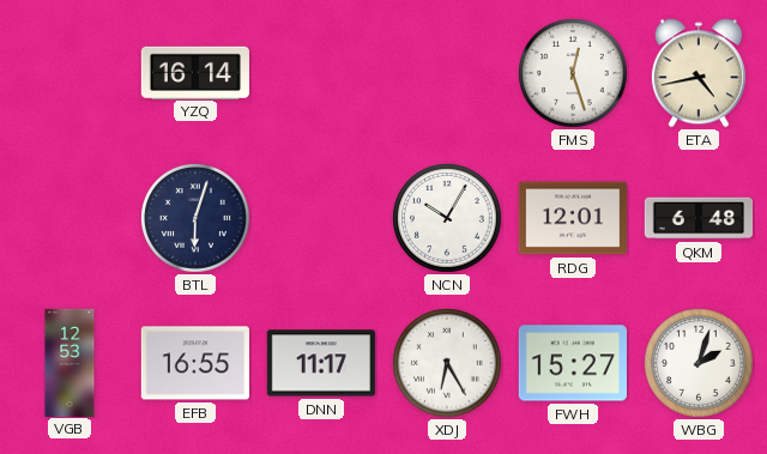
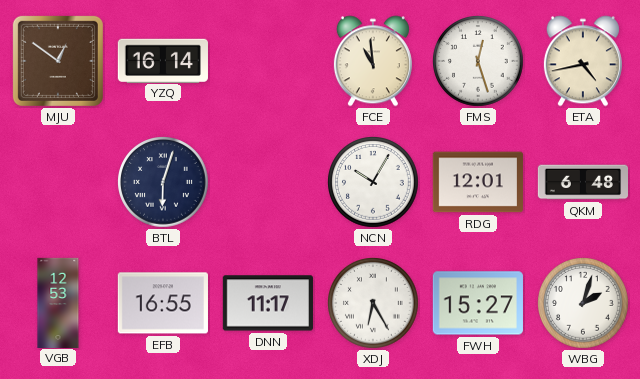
MJU: none -> 12:51 (58, 61)
FCE: none -> 10:59 (373, 61)
